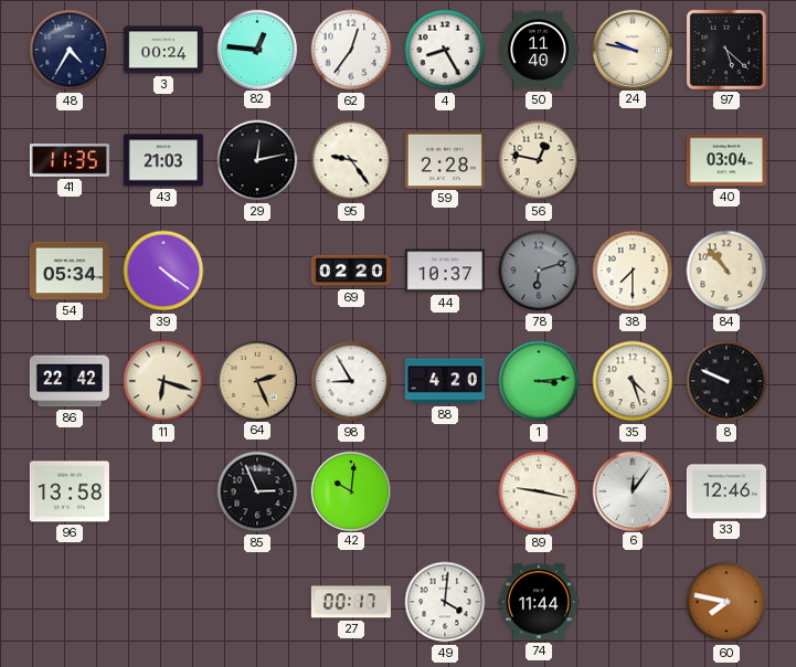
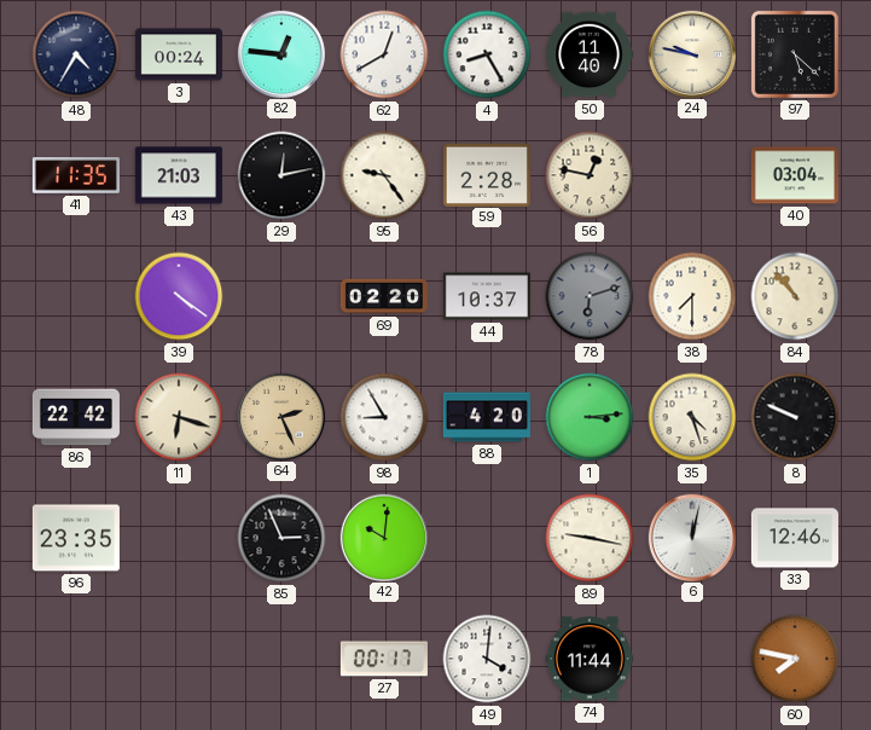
62: 12:36 -> 12:40 (384, 54)
54: 05:34 -> none (70, 271)
96: 13:58 -> 23:35 (76, 538)
6: 12:06 -> 12:02 (691, 537)
